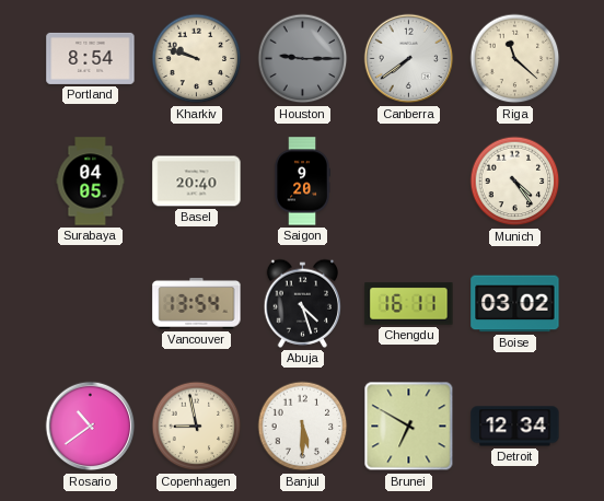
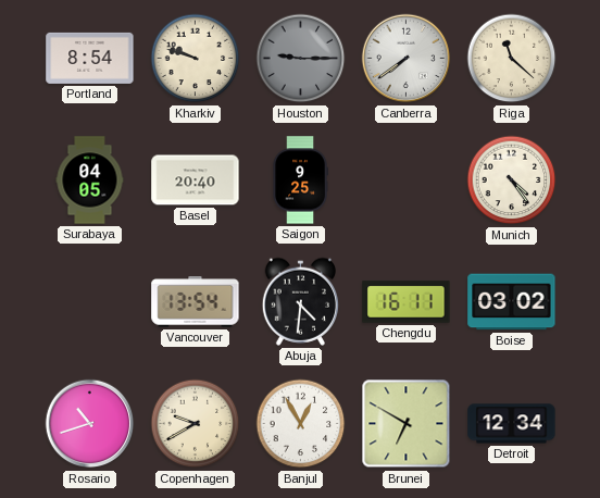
Saigon: 9:20 -> 9:25 (300, 180)
Abuja: 4:27 -> 4:31 (300, 301)
Rosario: 10:39 -> 10:42 (90, 424)
Copenhagen: 8:58 -> 9:40 (196, 424)
Banjul: 5:30 -> 12:55 (301, 424)
